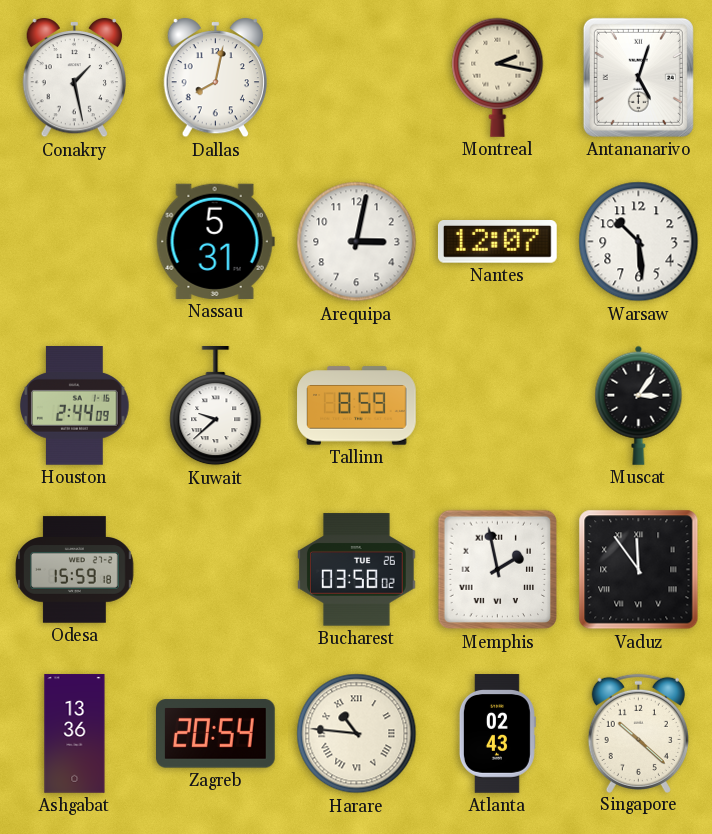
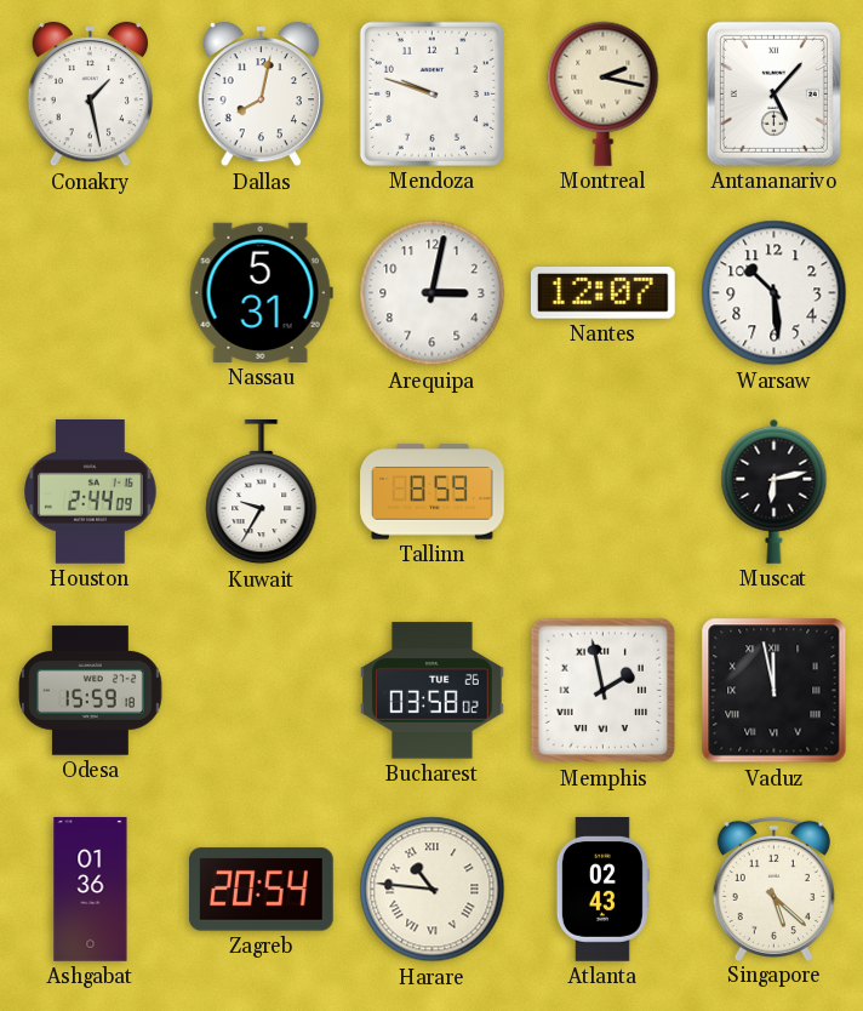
Mendoza: none -> 9:48 (431, 93)
Antananarivo: 5:03 -> 5:07 (773, 93)
Kuwait: 9:38 -> 9:35 (262, 493)
Muscat: 3:06 -> 6:13 (775, 491)
Vaduz: 11:54 -> 11:58 (775, 691)
Ashgabat: 13:36 -> 01:36 (91, 890)
Singapore: 10:22 -> 5:22 (773, 889)
